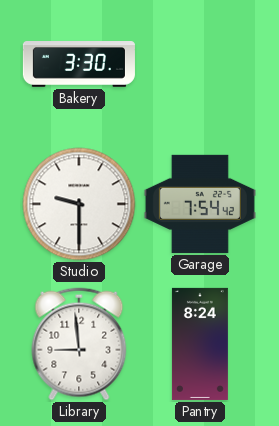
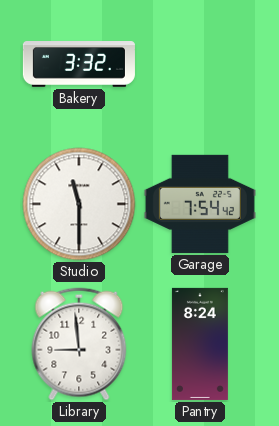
Bakery: 3:30 -> 3:32 (79, 65)
Studio: 9:30 -> 11:30 (79, 204)
